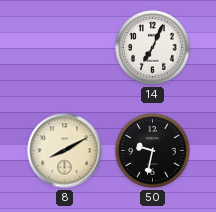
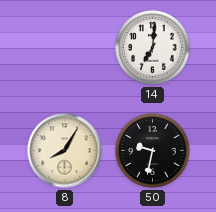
14: 7:04 -> 7:01 (153, 48)
8: 8:10 -> 8:05 (65, 151)
